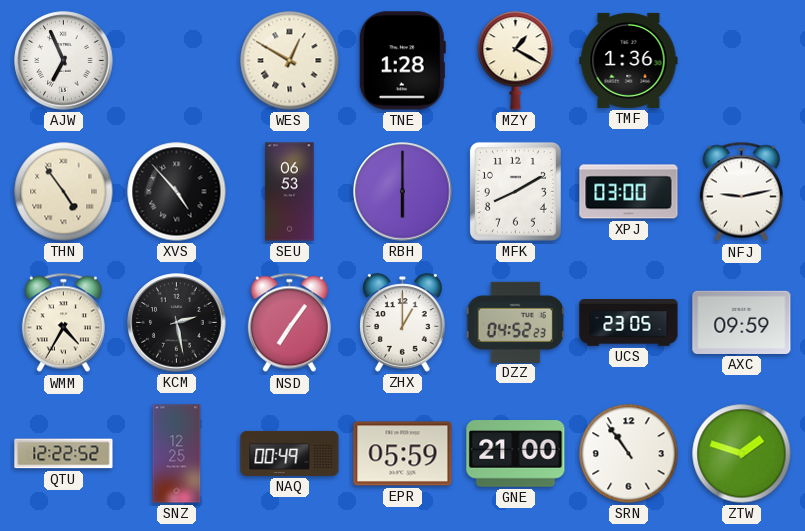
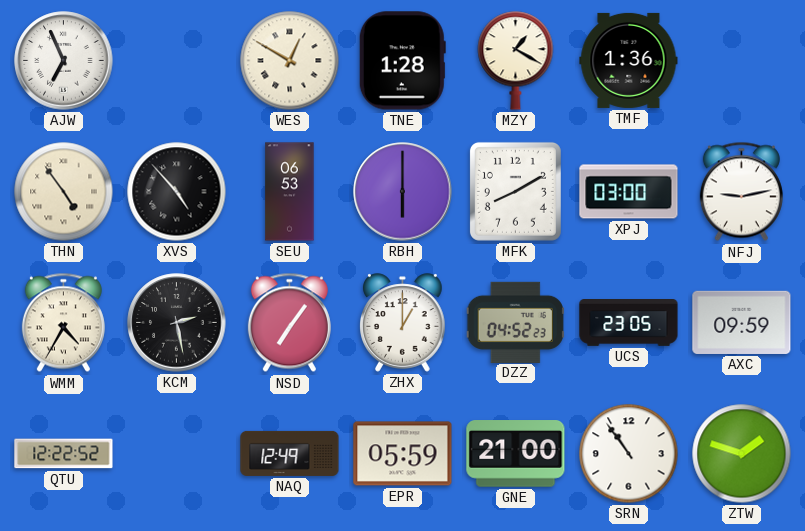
SNZ: 12:25 -> none (177, 454)
NAQ: 00:49 -> 12:49 (290, 453)
